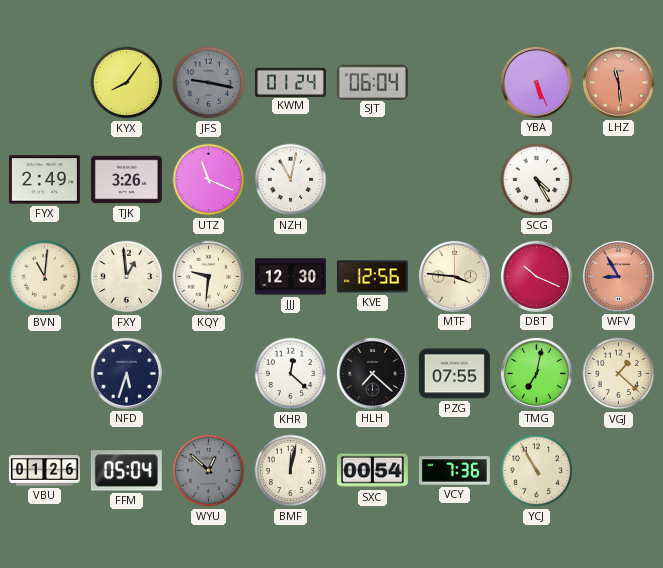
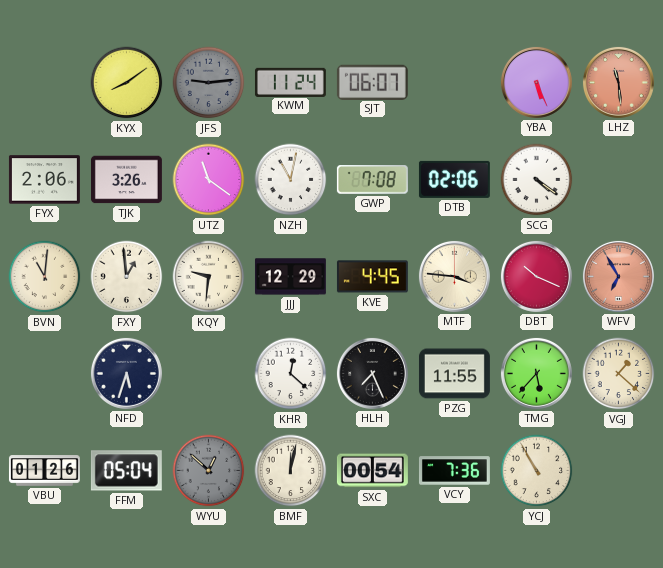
KYX: 8:06 -> 8:09 (127, 83)
JFS: 9:17 -> 9:14 (209, 83)
KWM: 01:24 -> 11:24 (290, 82)
SJT: 06:04 -> 06:07 (372, 82)
FYX: 2:49 -> 2:06 (44, 180)
UTZ: 11:19 -> 11:21 (209, 180)
GWP: none -> 7:08 (372, 180)
DTB: none -> 02:06 (454, 179)
SCG: 4:25 -> 4:21 (537, 180)
JJJ: 12:30 -> 12:29 (290, 277)
KVE: 12:56 -> 4:45 (372, 277)
WFV: 8:55 -> 6:55 (618, 276)
HLH: 7:22 -> 7:26 (372, 373)
PZG: 07:55 -> 11:55 (454, 374)
TMG: 7:02 -> 5:37 (536, 373)
